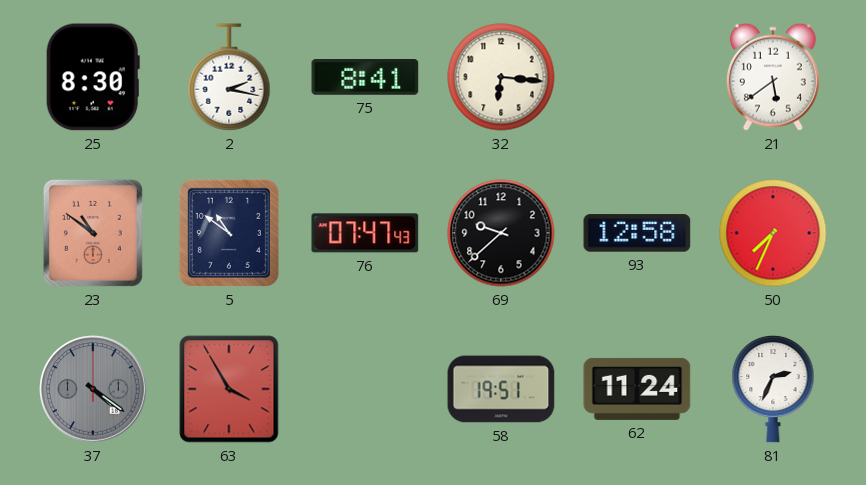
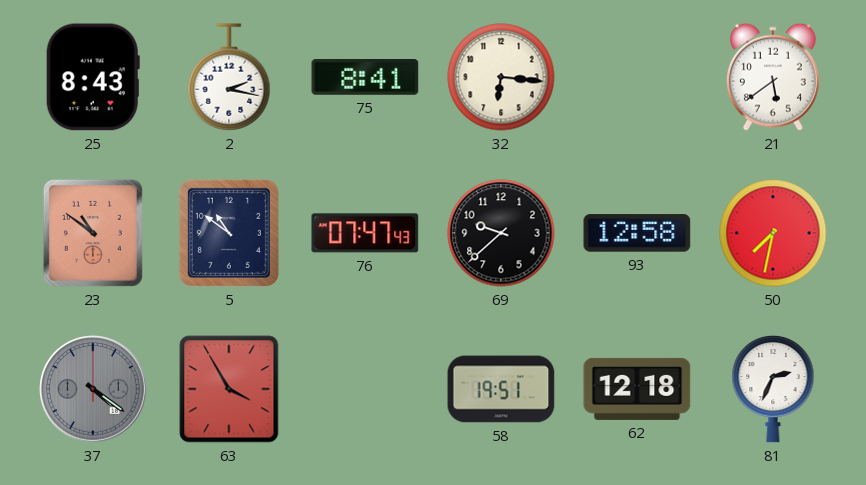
25: 8:30 -> 8:43 (93, 77)
50: 7:34 -> 7:32 (773, 233)
62: 11:24 -> 12:18 (637, 389)
